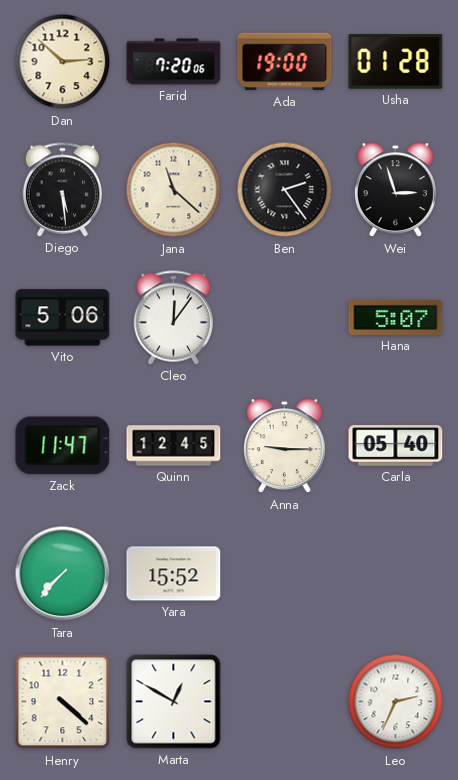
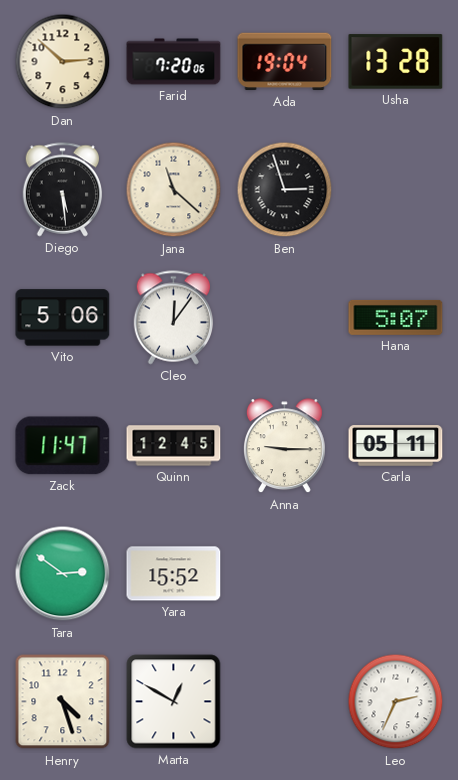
Ada: 19:00 -> 19:04 (285, 62)
Usha: 01:28 -> 13:28 (396, 62)
Ben: 2:24 -> 2:57 (285, 190)
Wei: 2:57 -> none (395, 190)
Carla: 05:40 -> 05:11 (396, 446)
Tara: 7:37 -> 2:51 (63, 574)
Henry: 4:22 -> 4:27 (63, 702)
